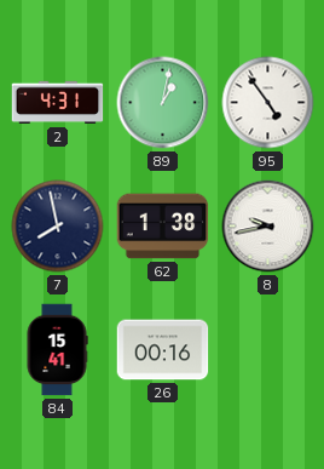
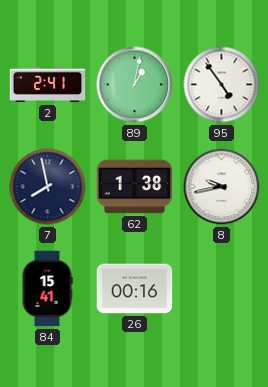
2: 4:31 -> 2:41 (48, 85)
